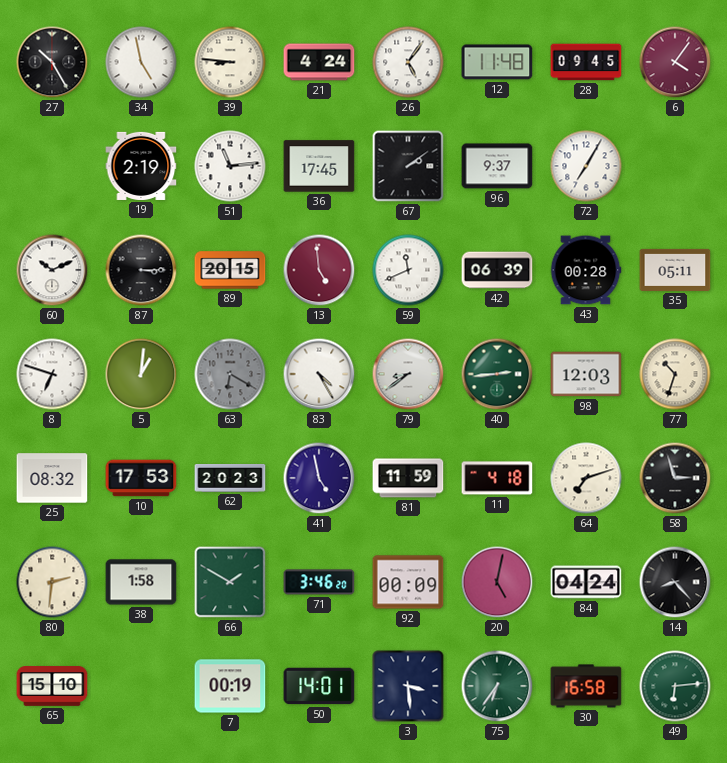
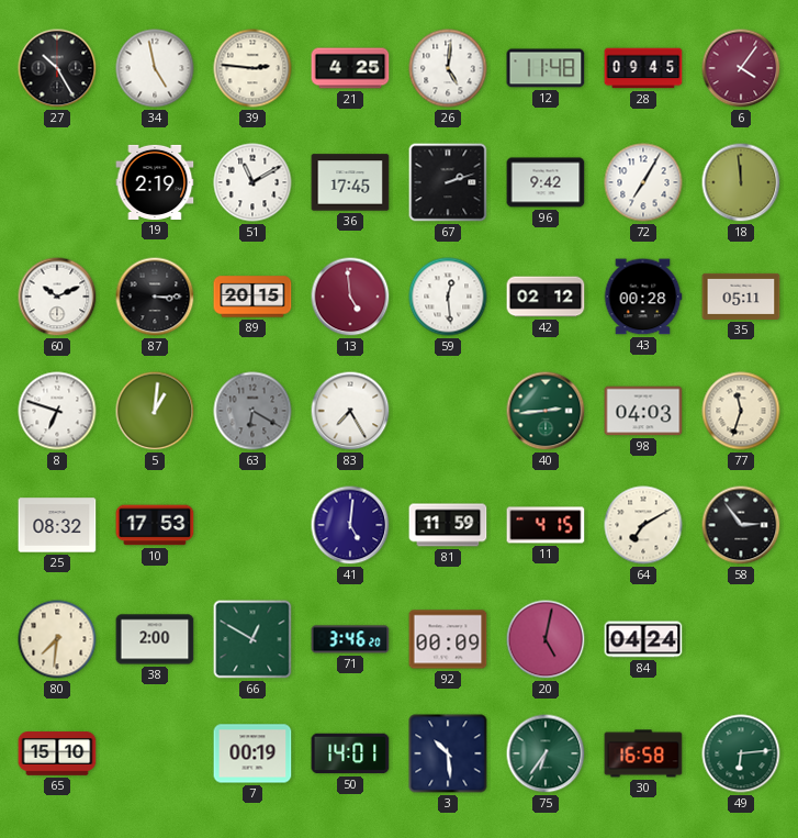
39: 8:46 -> 2:46 (252, 68)
21: 4:24 -> 4:25 (350, 68)
26: 5:06 -> 5:01 (448, 68)
51: 11:14 -> 11:10 (252, 182)
67: 2:09 -> 2:12 (448, 182)
96: 9:37 -> 9:42 (546, 182)
18: none -> 11:59 (741, 182)
59: 11:41 -> 12:29 (448, 297)
42: 06:39 -> 02:12 (546, 297)
83: 4:25 -> 7:25 (350, 411)
79: 8:39 -> none (408, 374)
98: 12:03 -> 04:03 (643, 411)
77: 10:33 -> 11:33 (741, 411)
62: 20:23 -> none (230, 479)
41: 4:58 -> 5:01 (350, 525)
11: 4:18 -> 4:15 (546, 525)
64: 7:12 -> 7:10 (643, 525)
58: 2:57 -> 2:54 (741, 525)
80: 2:31 -> 7:31 (57, 639)
38: 1:58 -> 2:00 (155, 639)
66: 1:50 -> 12:50 (252, 639)
14: 8:23 -> none (675, 582)
3: 3:29 -> 10:29 (448, 753)
